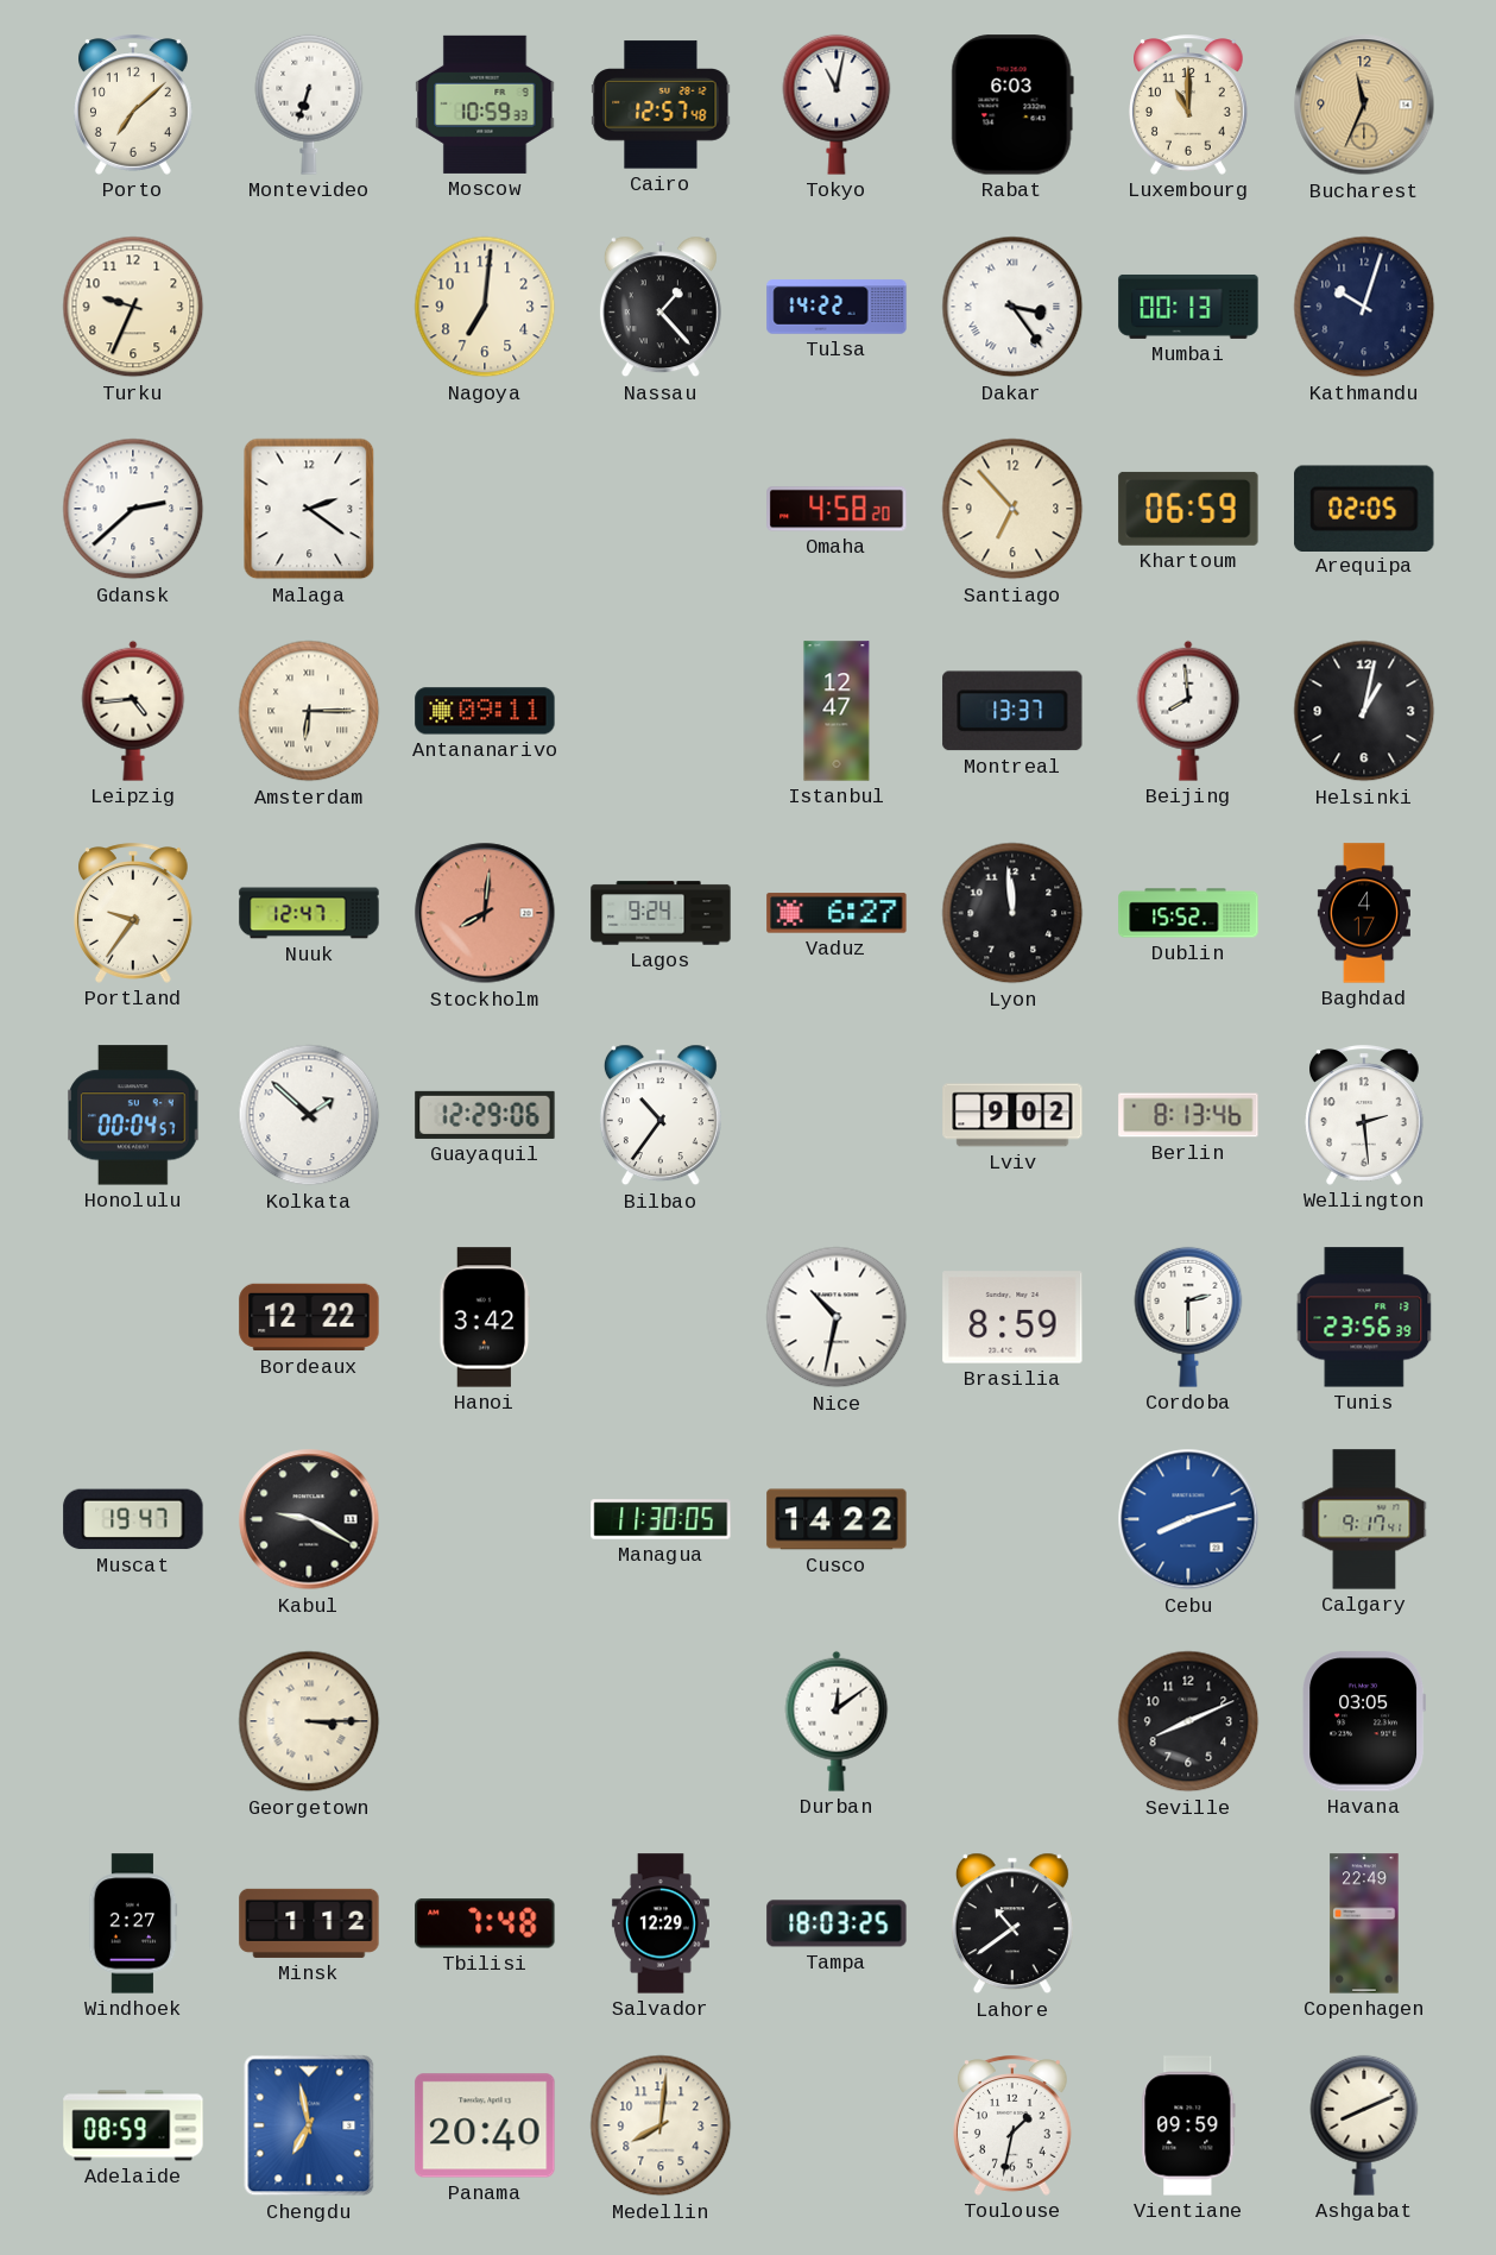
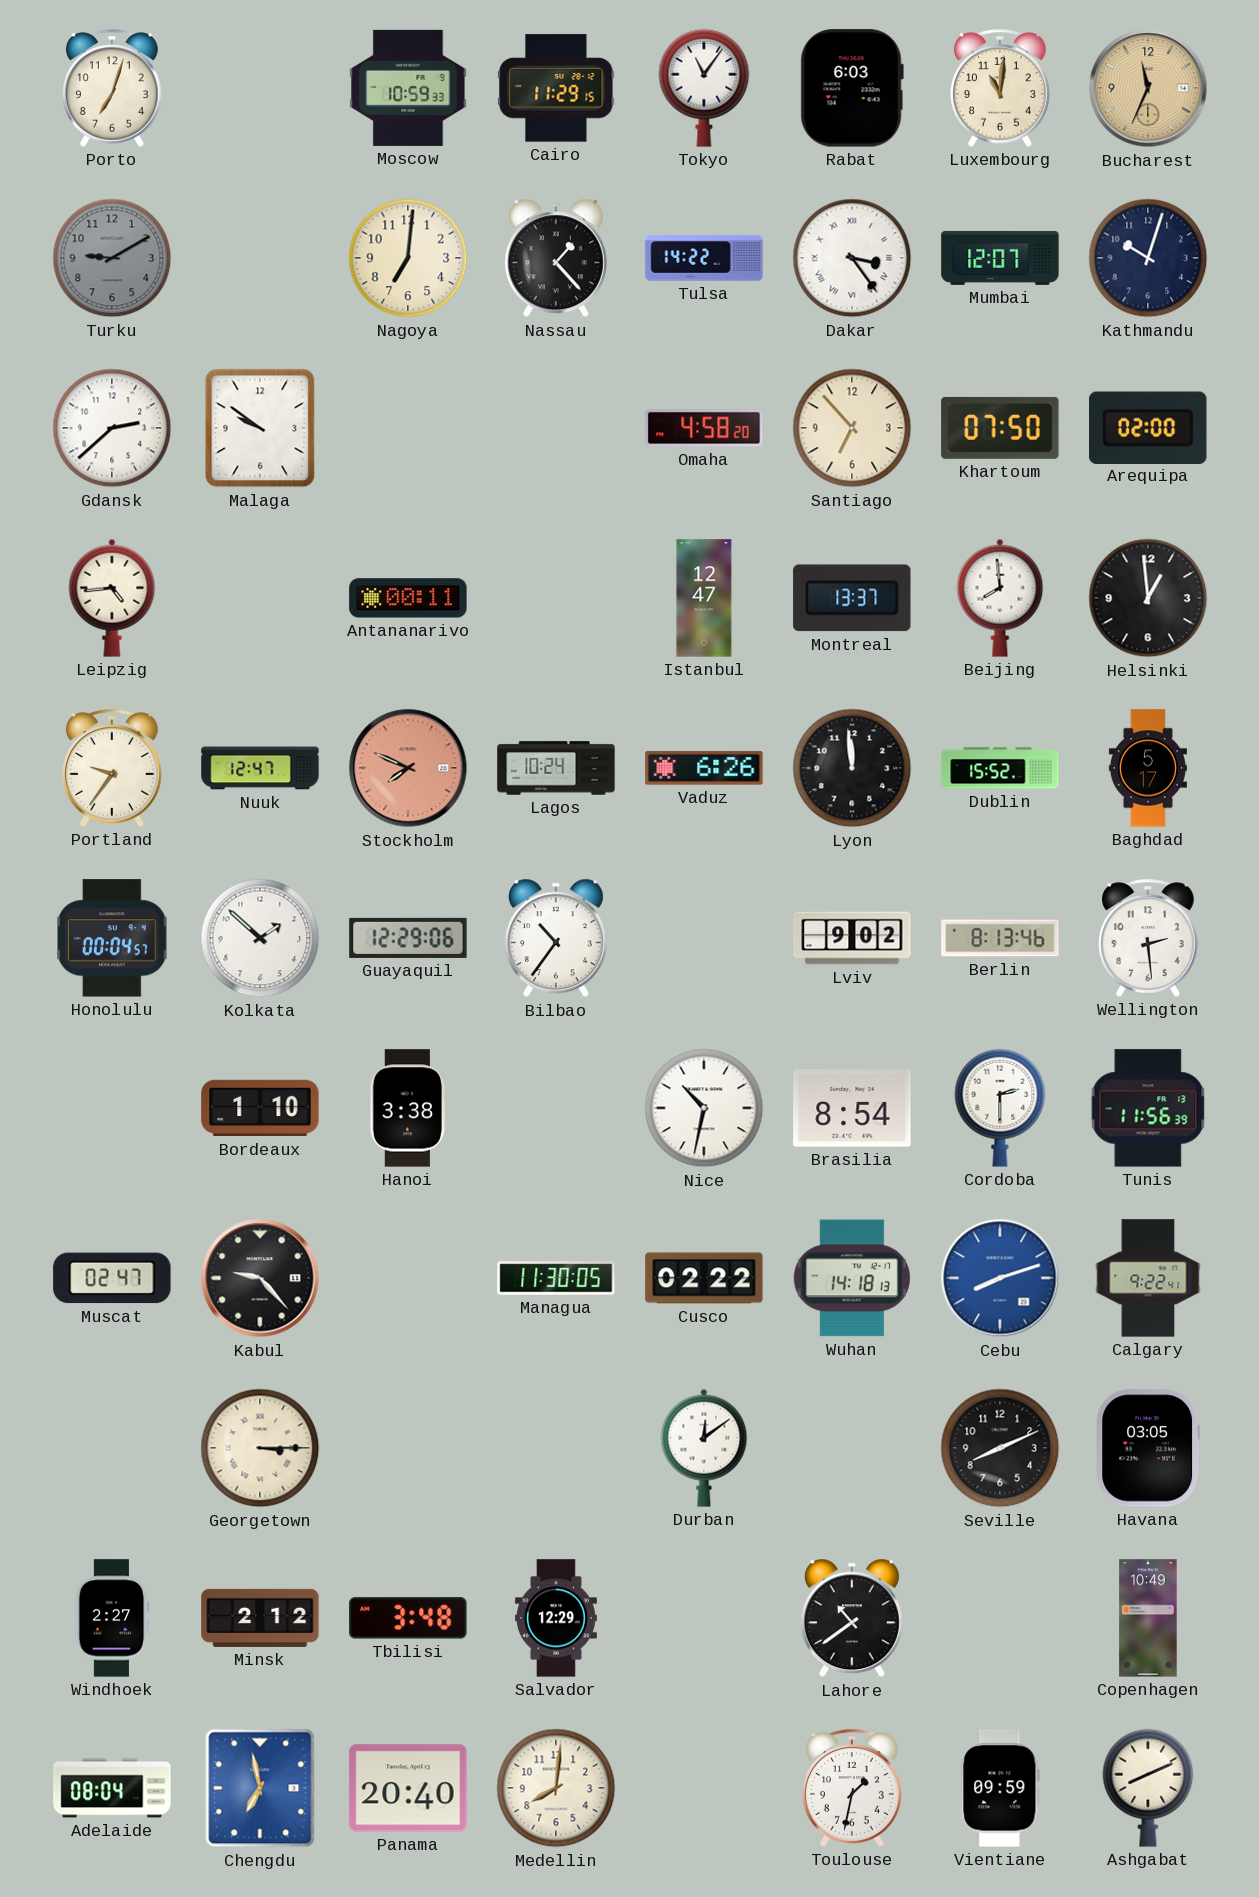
Porto: 7:08 -> 7:03 (113, 88)
Montevideo: 6:33 -> none (309, 105)
Cairo: 12:57 -> 11:29 (556, 88)
Tokyo: 11:02 -> 11:06 (704, 88)
Luxembourg: 11:00 -> 11:01 (1001, 88)
Turku: 9:34 -> 9:10 (112, 258)
Turku dial: cream -> grey (112, 258)
Mumbai: 00:13 -> 12:07 (1000, 258)
Malaga: 2:21 -> 9:51 (260, 428)
Khartoum: 06:59 -> 07:50 (1000, 428)
Arequipa: 02:05 -> 02:00 (1148, 427)
Amsterdam: 6:15 -> none (309, 711)
Antananarivo: 09:11 -> 00:11 (408, 598)
Helsinki: 1:02 -> 12:59 (1148, 598)
Stockholm: 8:01 -> 7:49 (408, 768)
Lagos: 9:24 -> 10:24 (556, 768)
Vaduz: 6:27 -> 6:26 (704, 768)
Baghdad: 4:17 -> 5:17 (1148, 768)
Bordeaux: 12:22 -> 1:10 (260, 1108)
Hanoi: 3:42 -> 3:38 (408, 1108)
Brasilia: 8:59 -> 8:54 (852, 1108)
Tunis: 23:56 -> 11:56 (1148, 1108)
Muscat: 19:47 -> 02:47 (112, 1278)
Kabul: 9:20 -> 9:23 (260, 1278)
Cusco: 14:22 -> 02:22 (704, 1278)
Wuhan: none -> 14:18 (851, 1278)
Calgary: 9:17 -> 9:22 (1148, 1278)
Minsk: 1:12 -> 2:12 (260, 1618)
Tbilisi: 7:48 -> 3:48 (408, 1618)
Tampa: 18:03 -> none (837, 1923)
Copenhagen: 22:49 -> 10:49 (1148, 1618)
Adelaide: 08:59 -> 08:04 (112, 1788)
